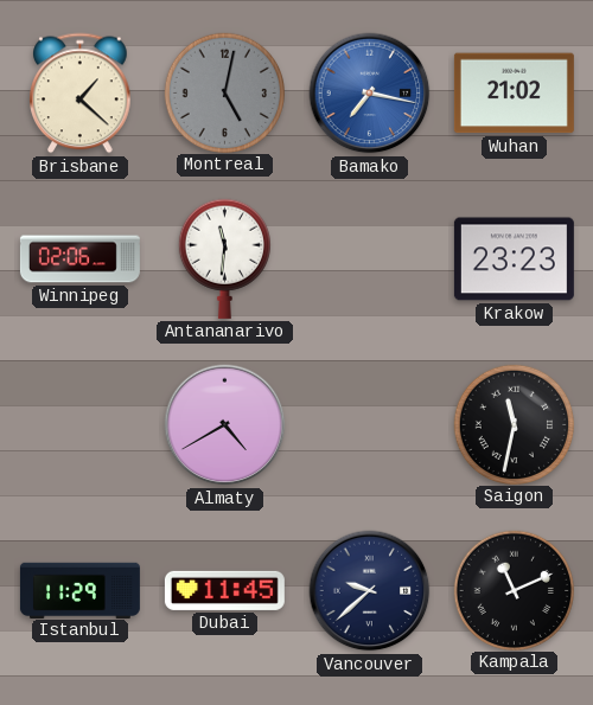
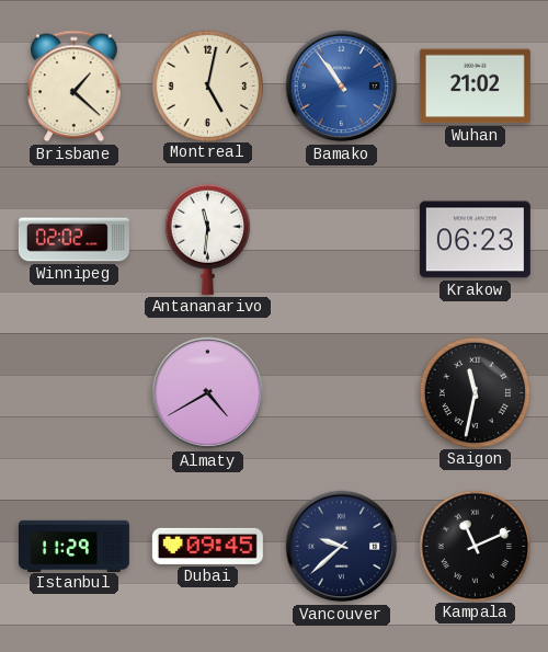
Montreal dial: grey -> cream (207, 85)
Bamako: 7:17 -> 10:54 (342, 87)
Winnipeg: 02:06 -> 02:02 (73, 240)
Krakow: 23:23 -> 06:23 (475, 240)
Dubai: 11:45 -> 09:45 (207, 546)
